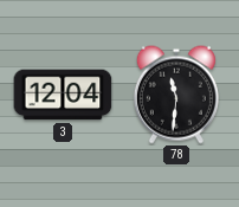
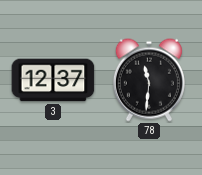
3: 12:04 -> 12:37 (53, 80)
